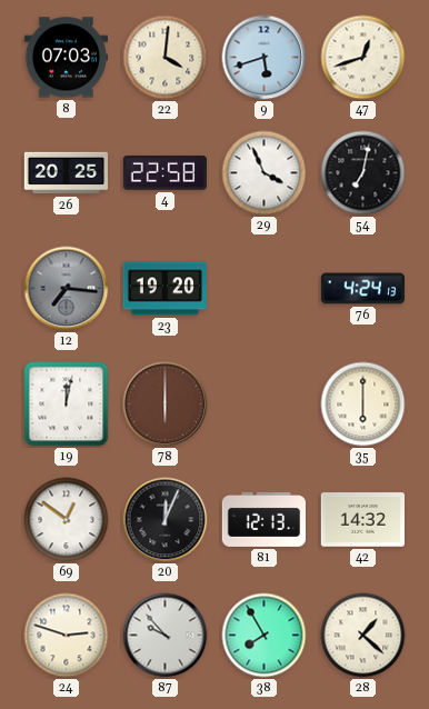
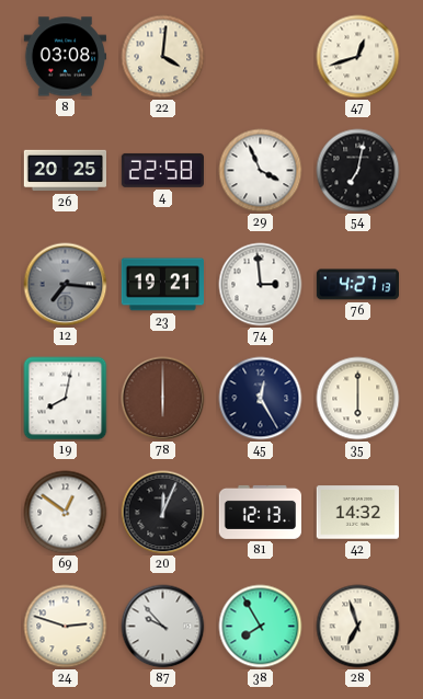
8: 07:03 -> 03:08 (65, 57)
9: 5:42 -> none (265, 58)
23: 19:20 -> 19:21 (162, 285)
74: none -> 2:59 (261, 285)
76: 4:24 -> 4:27 (357, 285)
19: 12:02 -> 8:02 (66, 399)
45: none -> 12:25 (261, 399)
28: 1:22 -> 6:57 (358, 627)
